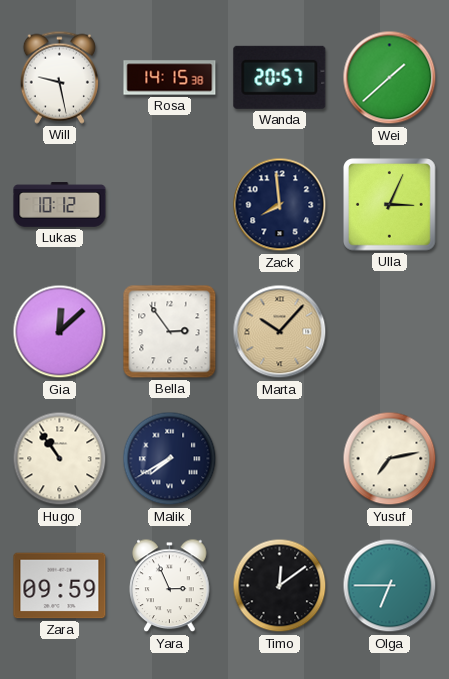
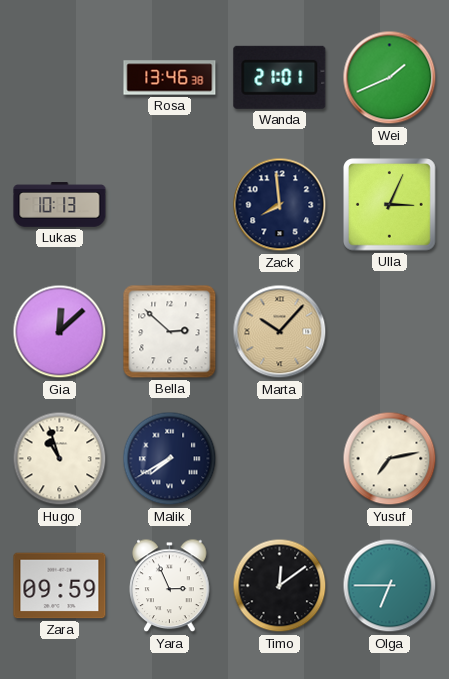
Will: 9:28 -> none (59, 77)
Rosa: 14:15 -> 13:46 (170, 78)
Wanda: 20:57 -> 21:01 (280, 77)
Wei: 1:38 -> 1:41 (390, 78)
Lukas: 10:12 -> 10:13 (60, 205)
Bella: 2:54 -> 2:52 (170, 332)
Hugo: 10:54 -> 10:57 (60, 459)
